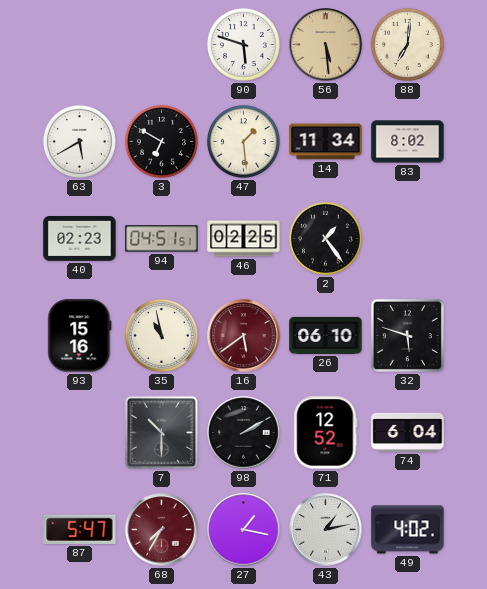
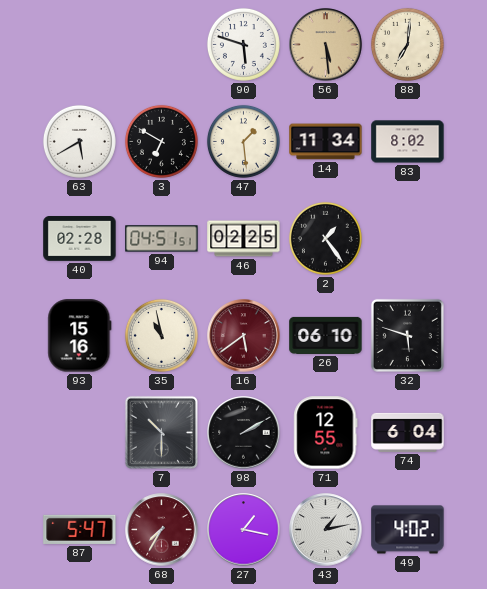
40: 02:23 -> 02:28 (80, 239)
71: 12:52 -> 12:55 (326, 433)
